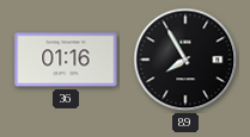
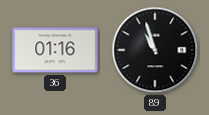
89: 7:55 -> 10:57 (155, 50)
